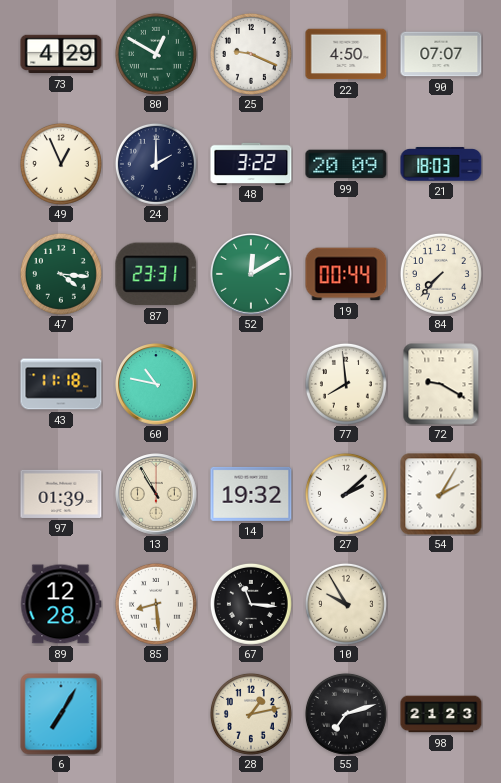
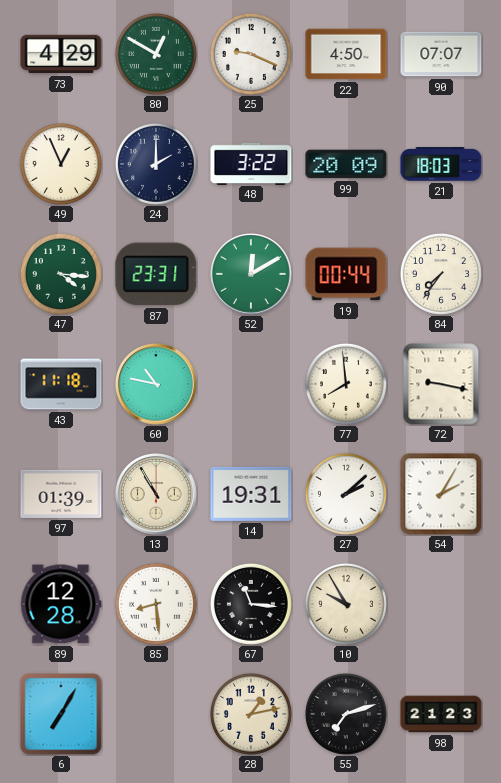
84: 7:37 -> 7:36 (441, 274)
72: 9:20 -> 9:17 (441, 384)
14: 19:32 -> 19:31 (251, 494)
